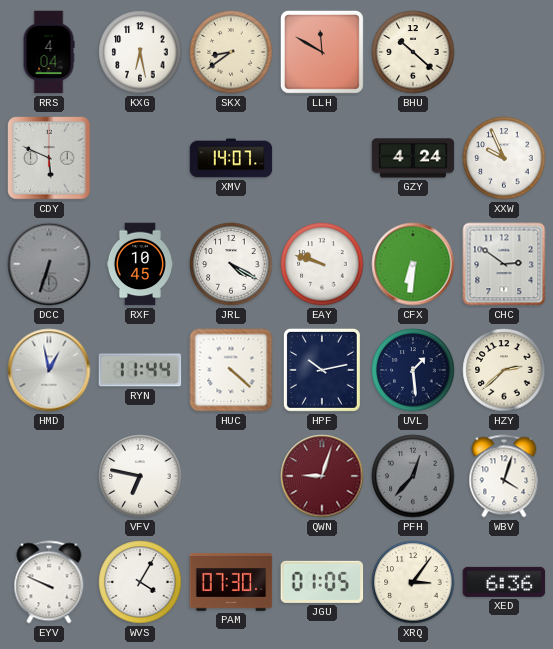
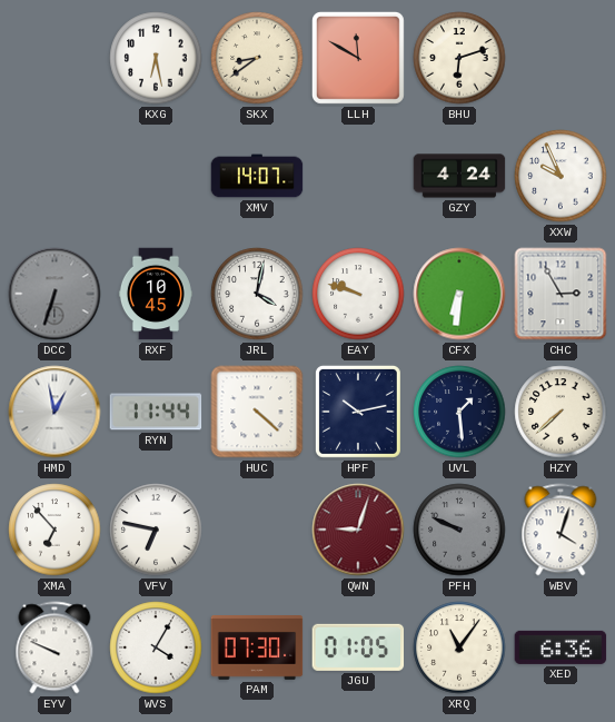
RRS: 4:04 -> none (49, 52)
BHU: 10:22 -> 6:12 (459, 58)
CDY: 5:49 -> none (49, 158)
JRL: 4:20 -> 4:02 (257, 294)
CHC: 2:51 -> 2:55 (561, 294)
HZY: 2:38 -> 7:38 (561, 412)
XMA: none -> 6:53 (54, 530)
PFH: 12:37 -> 9:49 (459, 530)
XRQ: 3:06 -> 11:06 (459, 647)
